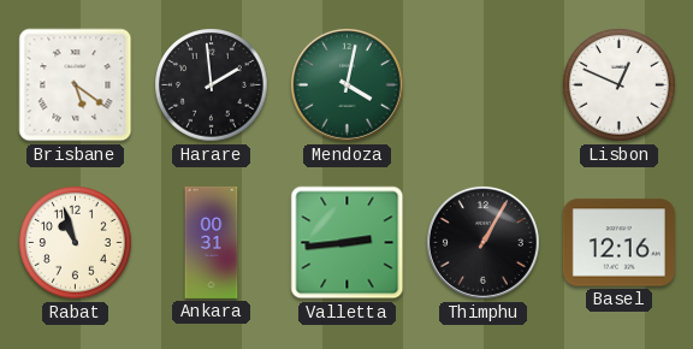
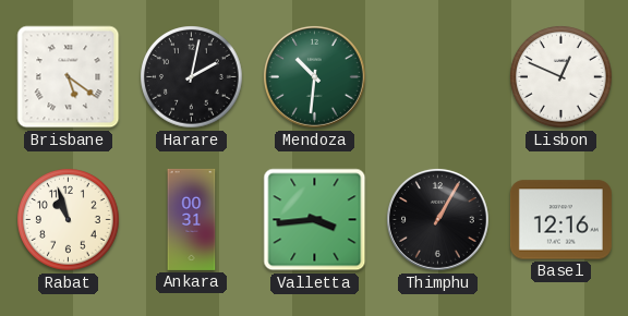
Harare: 1:59 -> 2:02 (192, 77)
Mendoza: 4:02 -> 10:31 (314, 76)
Valletta: 2:44 -> 3:44 (315, 220)
